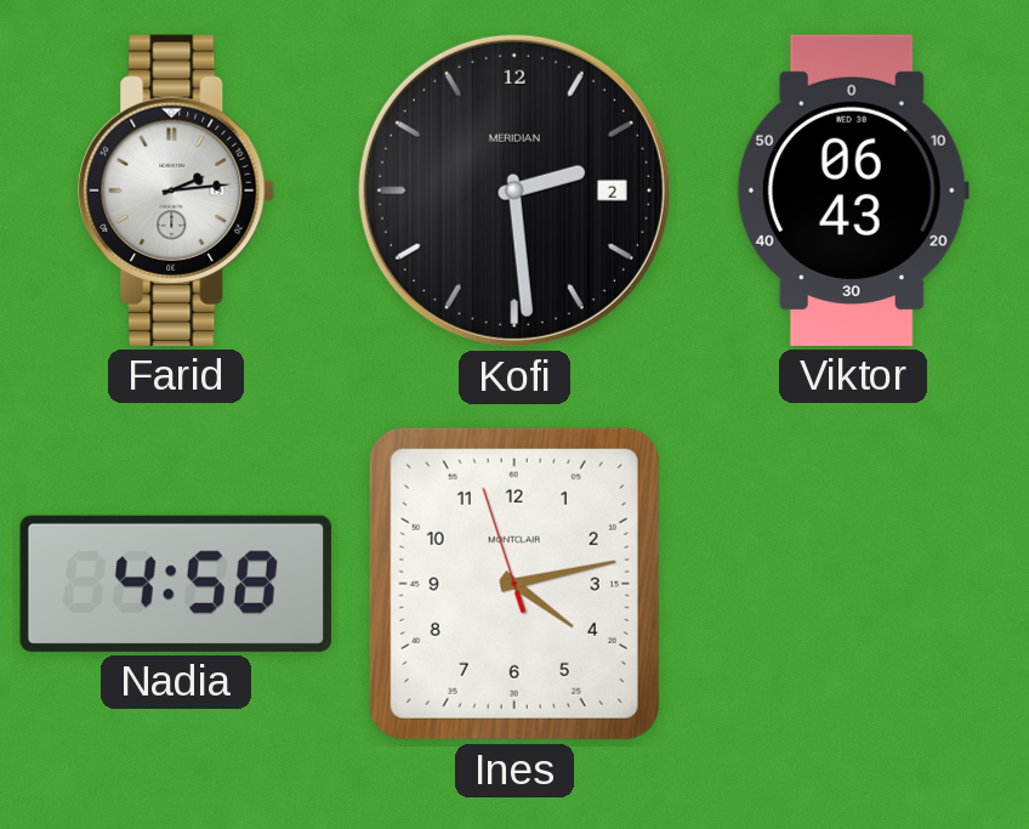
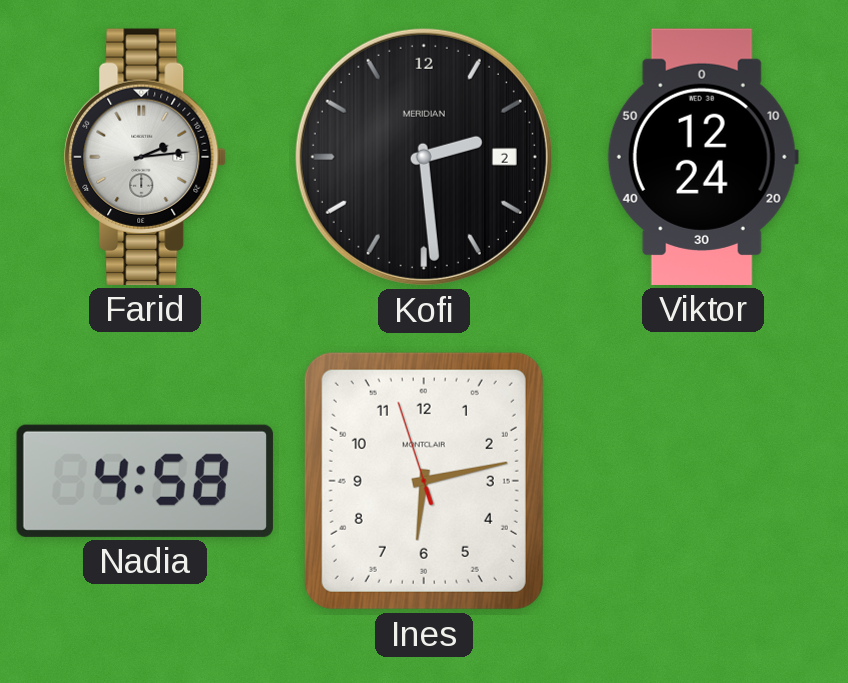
Viktor: 06:43 -> 12:24 (703, 157)
Ines: 4:12 -> 6:12 (424, 481)
